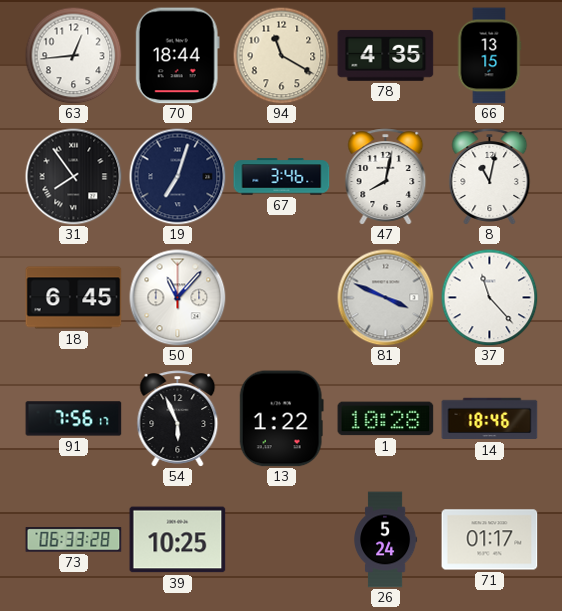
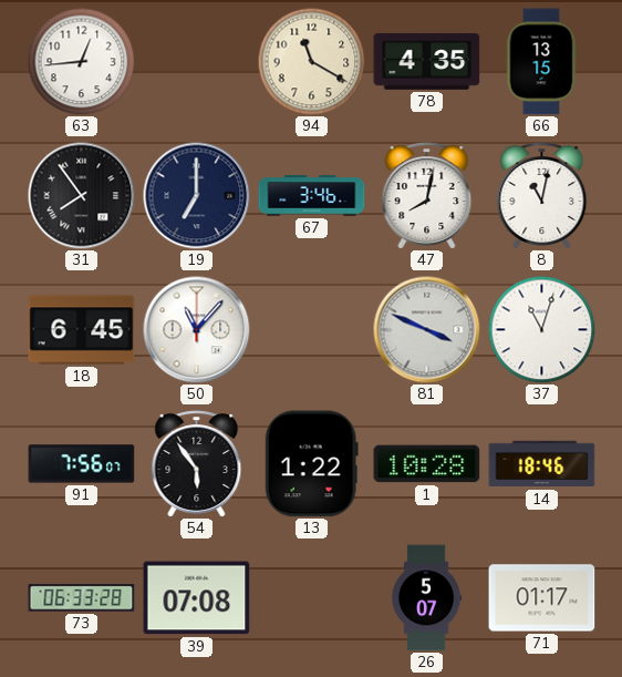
70: 18:44 -> none (177, 56)
19: 7:03 -> 7:00 (197, 196)
37: 11:23 -> 11:03 (541, 329)
91: 7:56:17 -> 7:56:07 (82, 464)
54: 5:56 -> 5:54 (197, 464)
39: 10:25 -> 07:08 (197, 598)
26: 5:24 -> 5:07 (427, 598)
